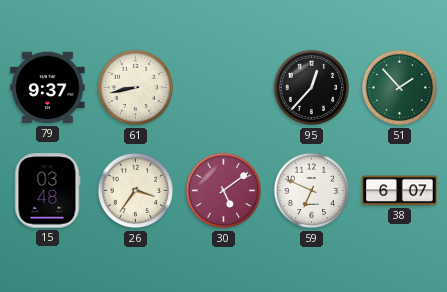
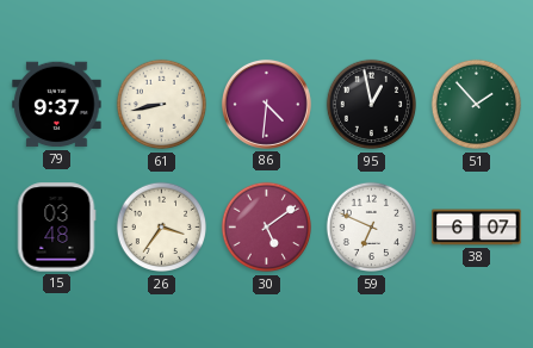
86: none -> 4:31 (266, 104)
95: 12:37 -> 12:58 (372, 105)
